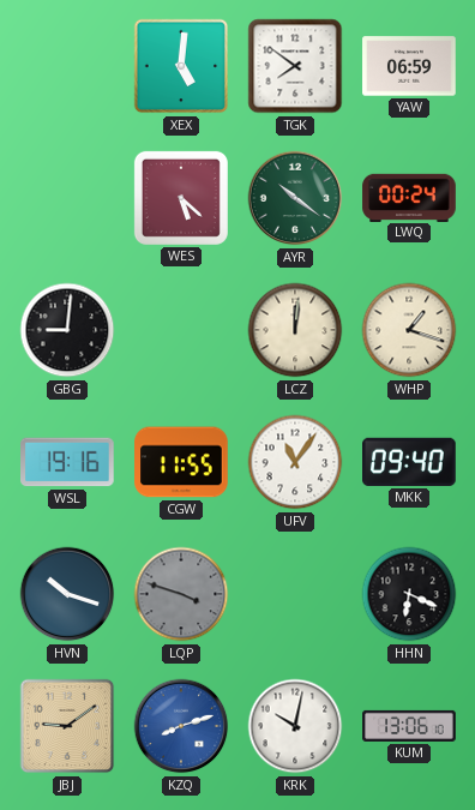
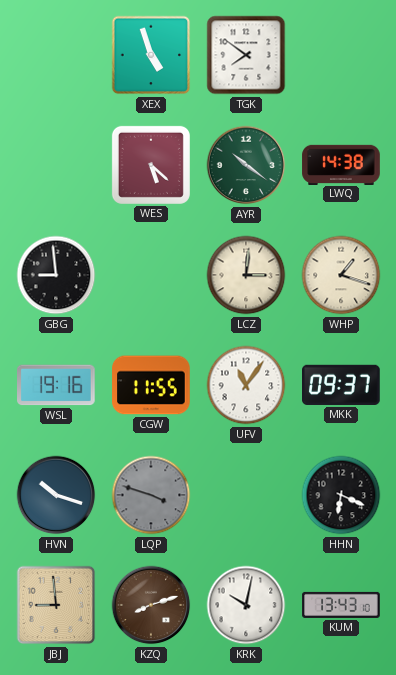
XEX: 5:01 -> 4:57 (151, 55)
YAW: 06:59 -> none (409, 66)
LWQ: 00:24 -> 14:38 (341, 164)
GBG: 9:01 -> 8:59 (56, 275)
LCZ: 12:01 -> 3:01 (246, 275)
MKK: 09:40 -> 09:37 (342, 385)
JBJ: 9:09 -> 8:59 (56, 605)
KZQ dial: blue -> brown (151, 605)
KUM: 13:06 -> 13:43 (341, 605)
